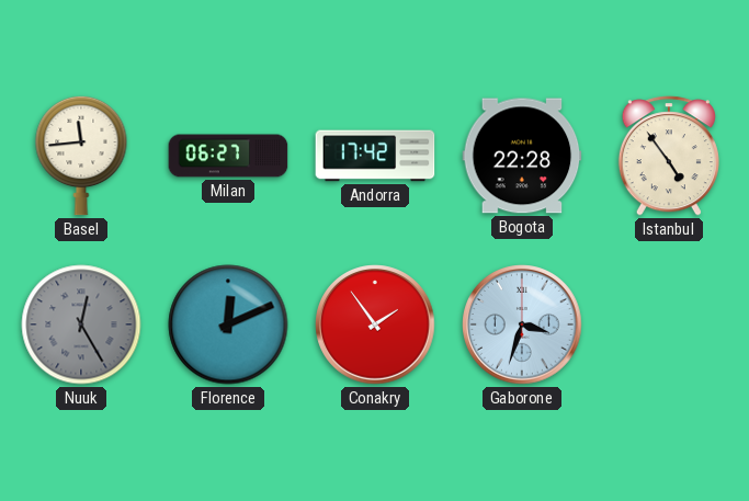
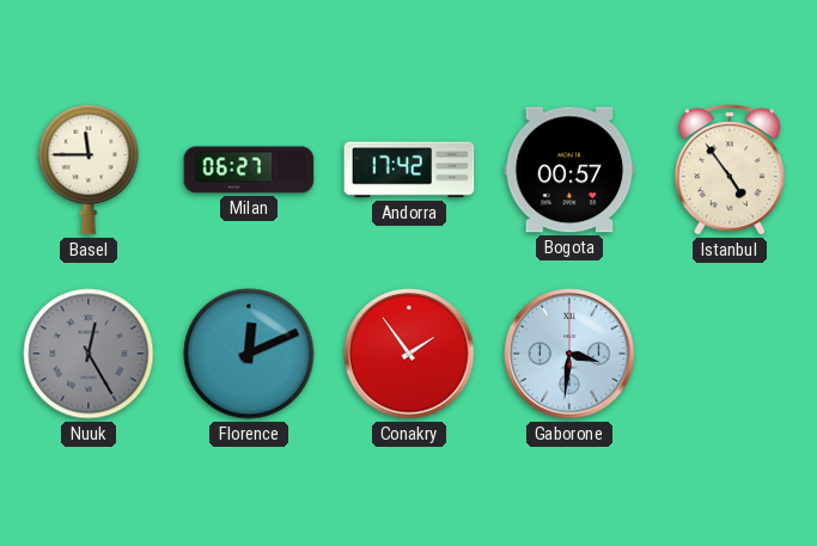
Basel: 11:44 -> 11:45 (89, 170)
Bogota: 22:28 -> 00:57 (569, 170)
Gaborone: 3:33 -> 3:31 (569, 354)
